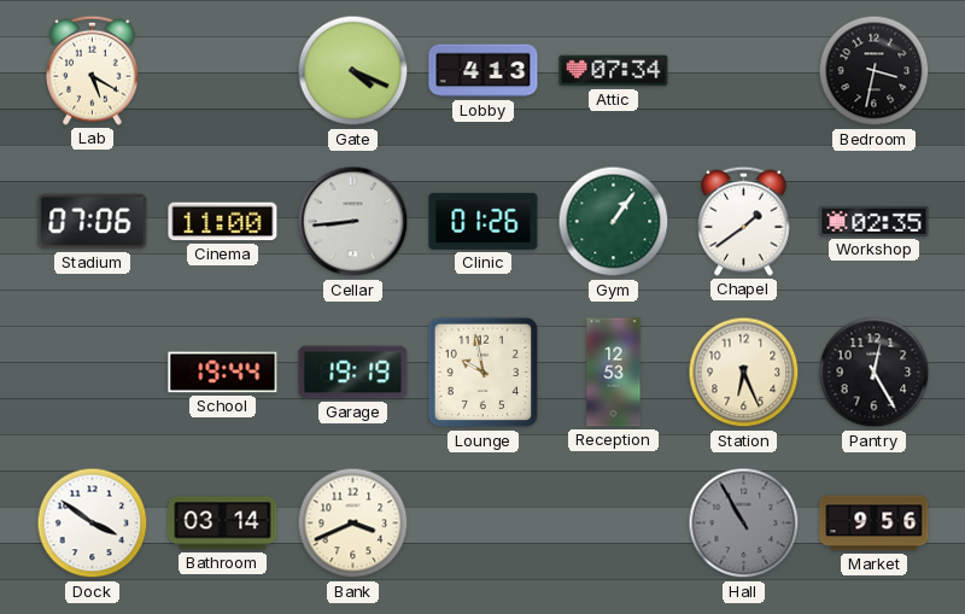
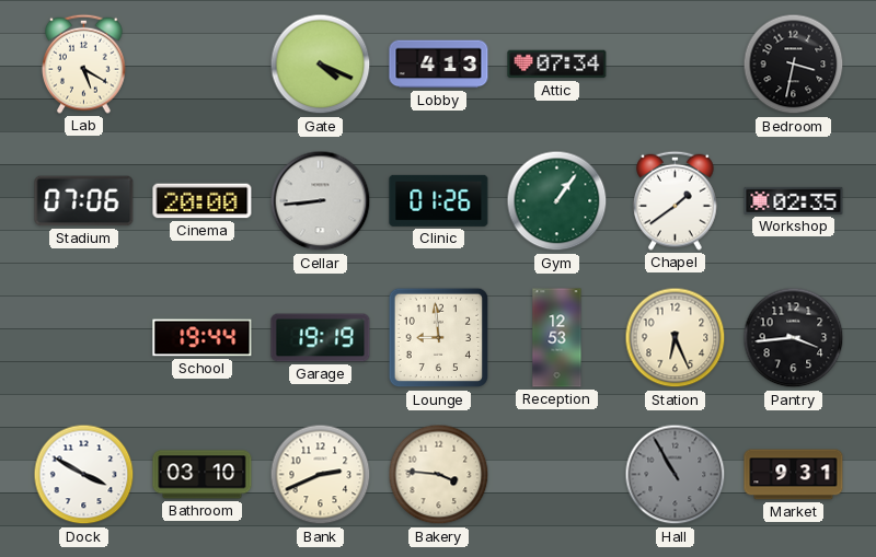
Cinema: 11:00 -> 20:00 (203, 201)
Lounge: 9:58 -> 8:59 (439, 338)
Pantry: 12:25 -> 3:44 (794, 338)
Dock: 3:51 -> 3:50 (84, 475)
Bathroom: 03:14 -> 03:10 (203, 475)
Bank: 3:41 -> 2:41 (321, 475)
Bakery: none -> 3:46 (439, 475)
Market: 9:56 -> 9:31 (794, 475)
